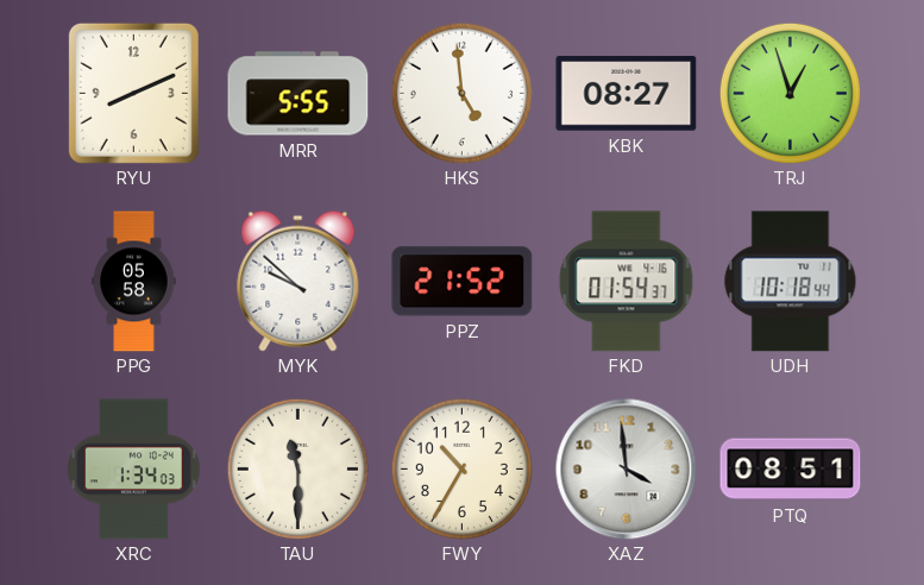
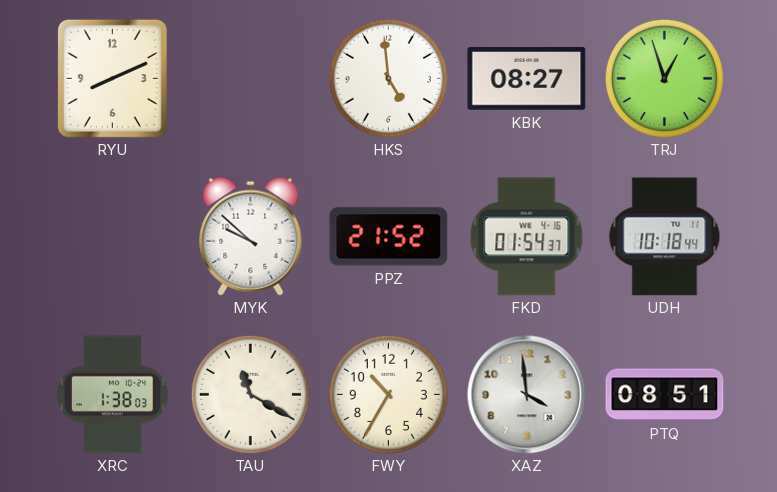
MRR: 5:55 -> none (298, 94)
PPG: 05:58 -> none (134, 282)
XRC: 1:34 -> 1:38 (113, 395)
TAU: 11:30 -> 11:20 (250, 394)
